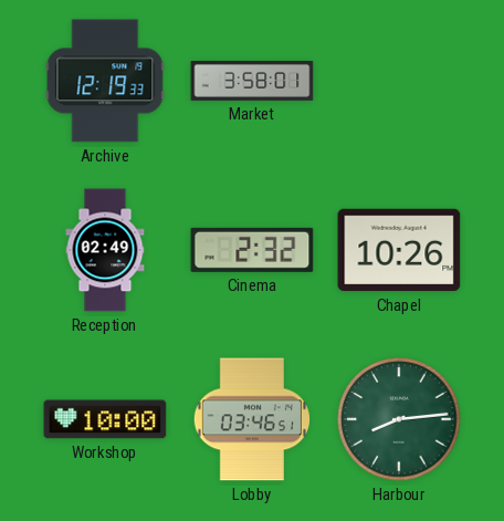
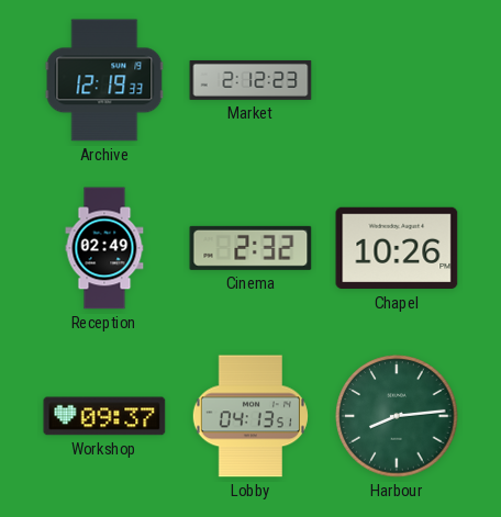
Market: 3:58 -> 2:12 (250, 80)
Workshop: 10:00 -> 09:37 (104, 416)
Lobby: 03:46 -> 04:13 (250, 416)
